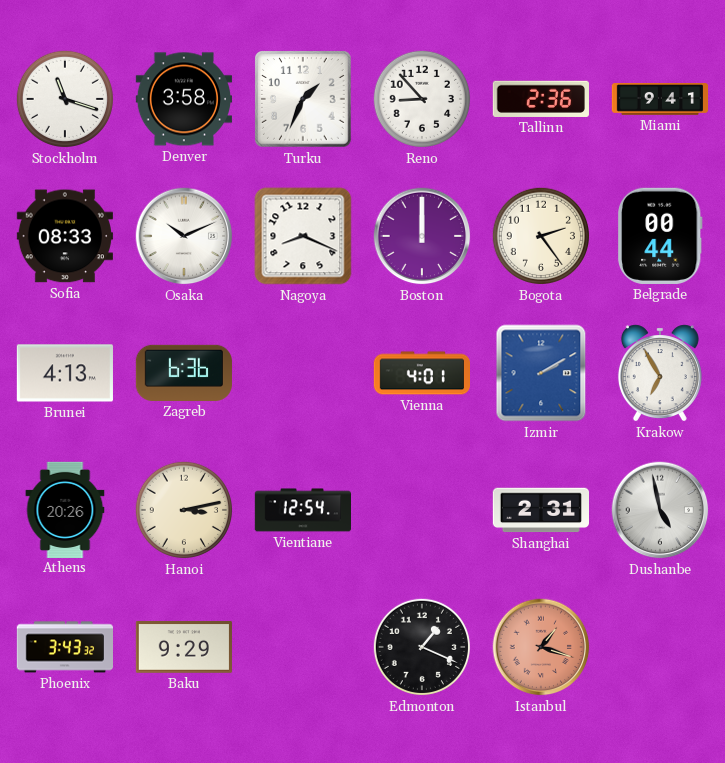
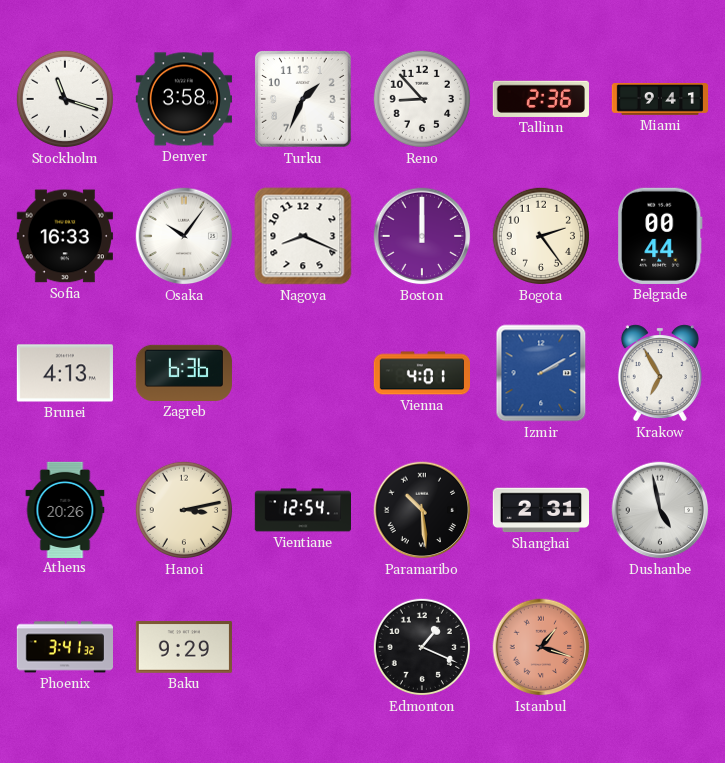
Sofia: 08:33 -> 16:33 (65, 236)
Osaka: 10:11 -> 10:06 (184, 236)
Paramaribo: none -> 10:29 (422, 510)
Phoenix: 3:43 -> 3:41 (64, 647)
